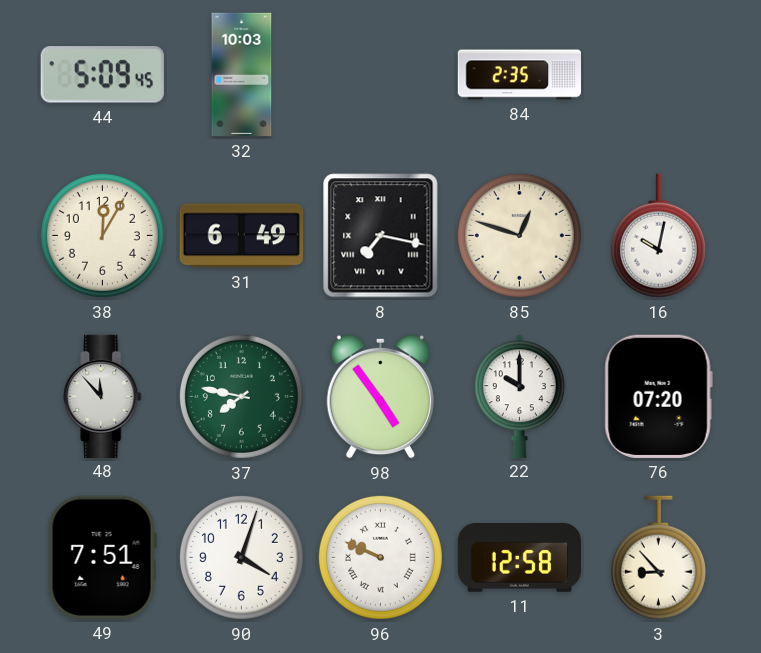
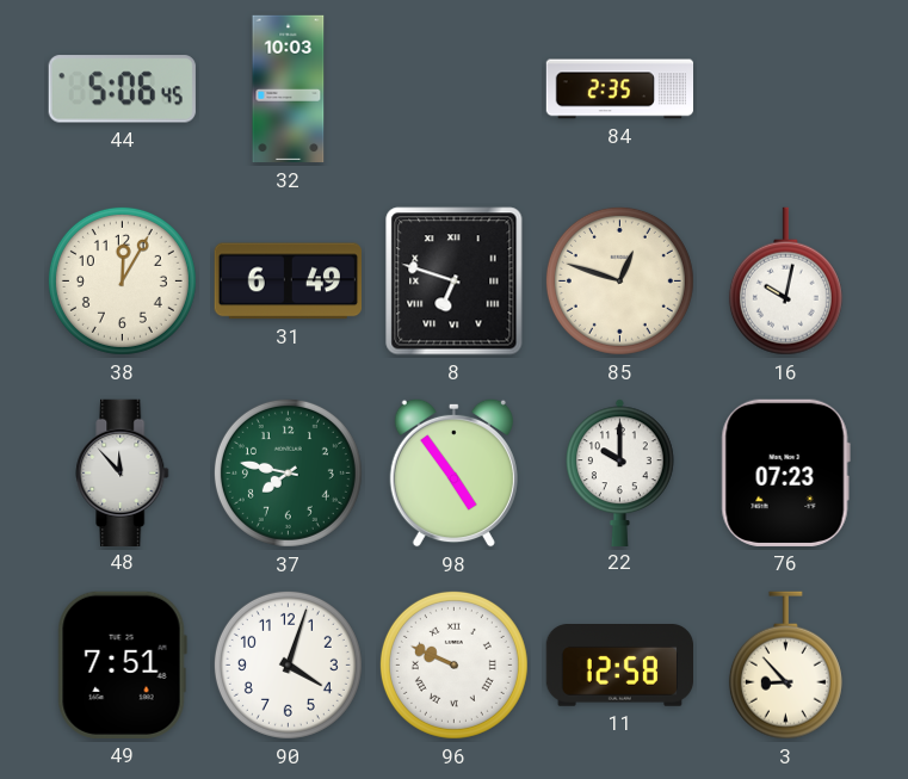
44: 5:09 -> 5:06 (122, 89)
8: 7:17 -> 6:48 (455, 282)
76: 07:20 -> 07:23 (785, 472)
